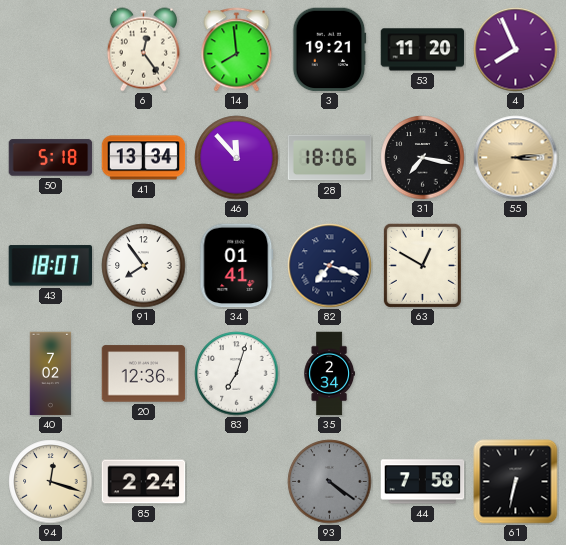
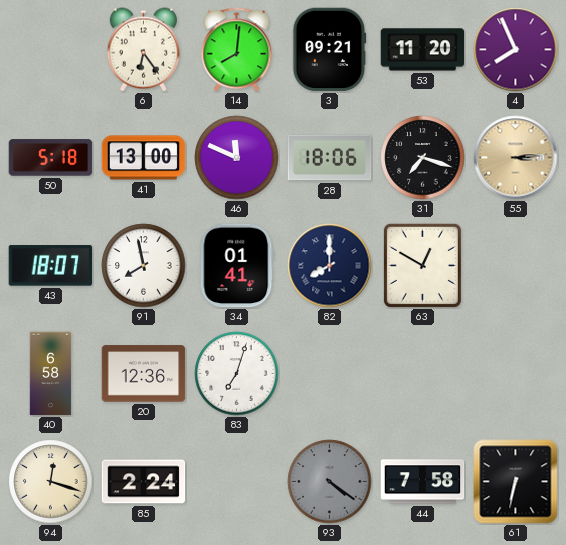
6: 12:24 -> 6:24 (143, 50)
14: 7:59 -> 8:01 (237, 50)
3: 19:21 -> 09:21 (330, 50)
41: 13:34 -> 13:00 (144, 158)
46: 11:53 -> 11:49 (237, 158)
31: 7:17 -> 7:18 (423, 158)
91: 7:54 -> 7:58 (144, 266)
82: 7:18 -> 8:00 (330, 266)
40: 7:02 -> 6:58 (51, 374)
35: 2:34 -> none (329, 374)
